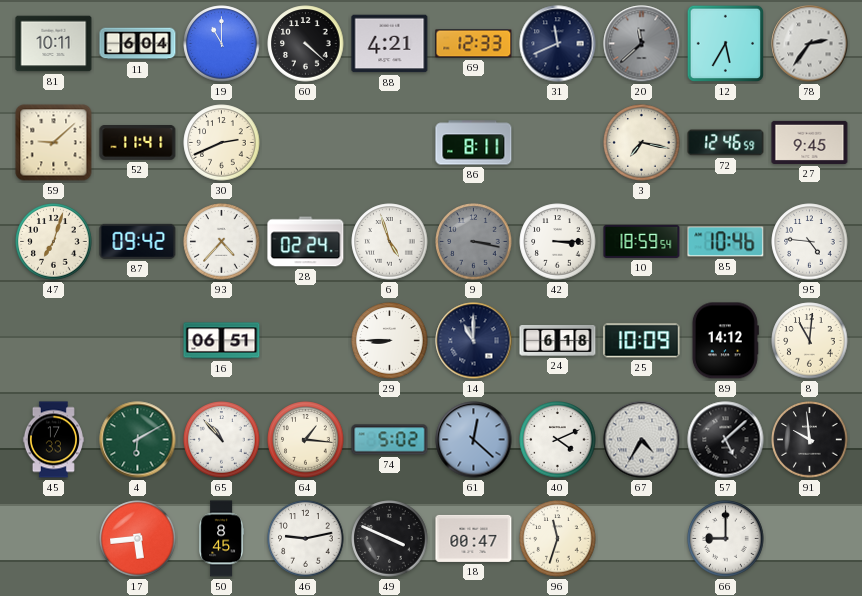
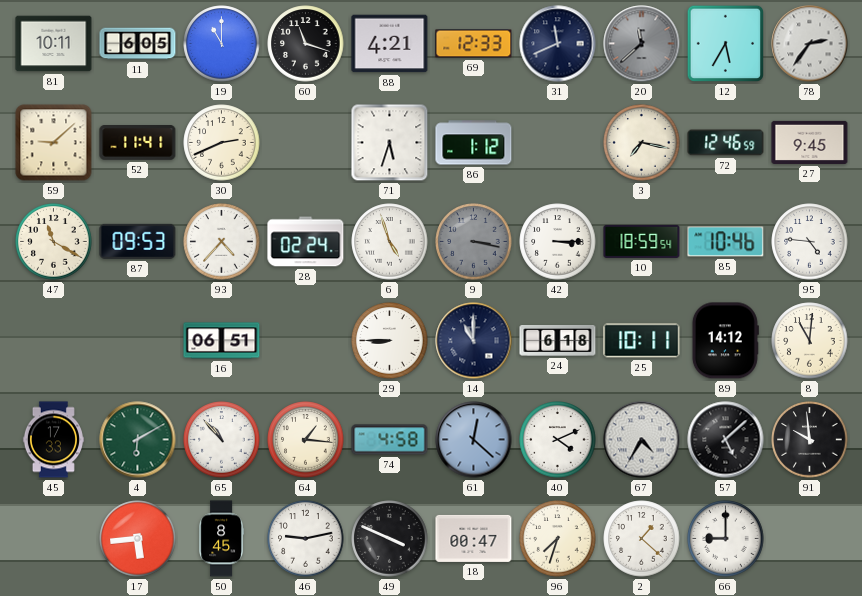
11: 6:04 -> 6:05 (138, 44)
60: 4:22 -> 11:18 (306, 44)
71: none -> 5:33 (390, 143)
86: 8:11 -> 1:12 (474, 143)
47: 7:03 -> 11:20 (54, 242)
87: 09:42 -> 09:53 (138, 241)
25: 10:09 -> 10:11 (642, 341)
74: 5:02 -> 4:58 (390, 440)
96: 11:33 -> 7:33 (558, 539)
2: none -> 1:22 (642, 539)
